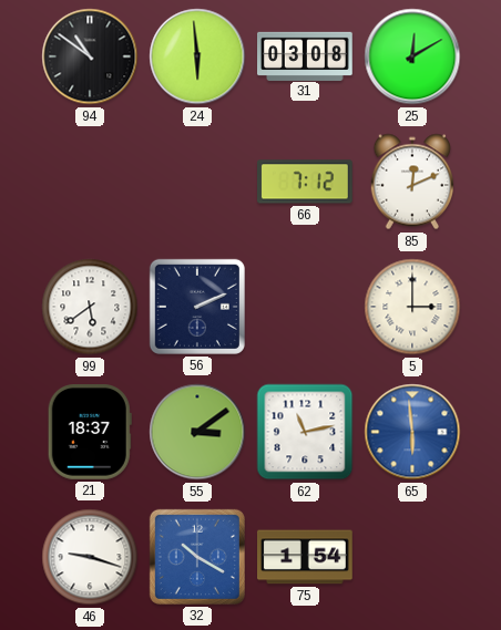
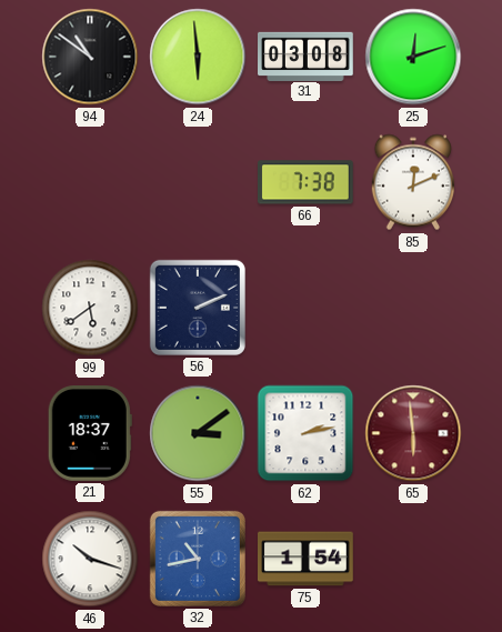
25: 12:10 -> 12:12 (413, 57)
66: 7:12 -> 7:38 (307, 182)
5: 3:00 -> none (412, 307)
62: 11:13 -> 2:13 (305, 433)
65 dial: blue -> burgundy (413, 433)
46: 9:18 -> 10:18 (90, 559)
32: 10:20 -> 10:43 (198, 559)
